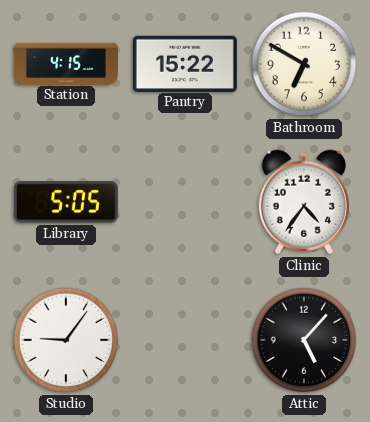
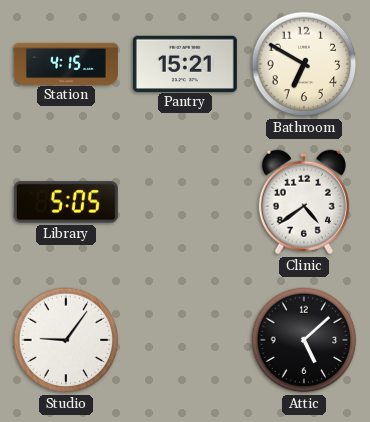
Pantry: 15:22 -> 15:21 (185, 63)
Clinic: 4:36 -> 4:39 (304, 202)
Attic: 5:07 -> 5:08 (304, 340)
